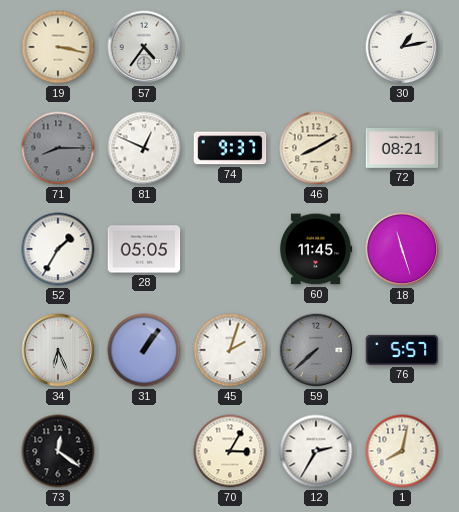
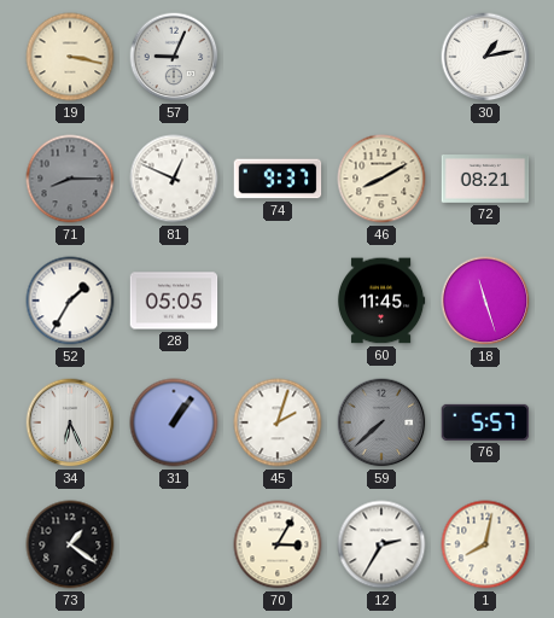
57: 4:36 -> 9:04 (174, 57)
73: 12:21 -> 1:21 (70, 544)
